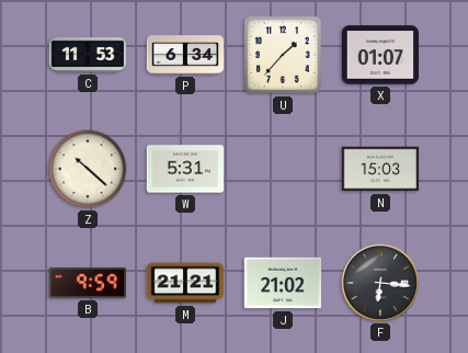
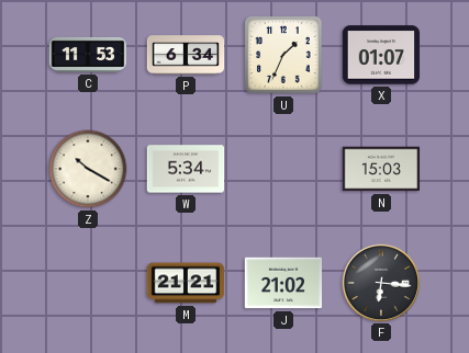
U: 1:37 -> 1:34 (283, 55)
Z: 10:22 -> 10:20 (88, 169)
W: 5:31 -> 5:34 (186, 169)
B: 9:59 -> none (87, 283)
